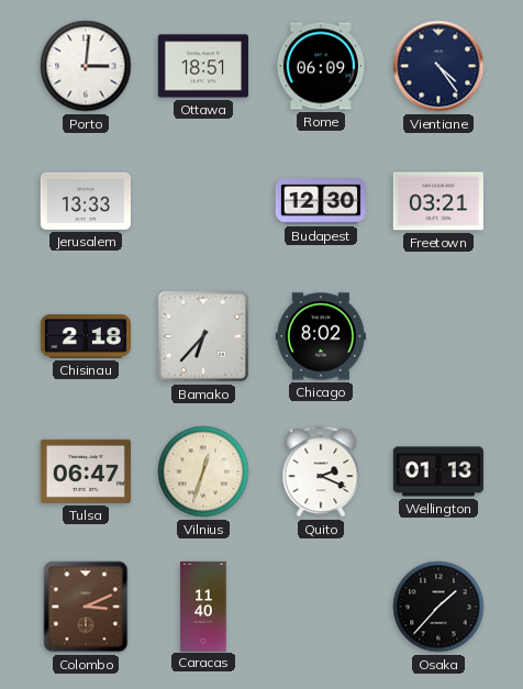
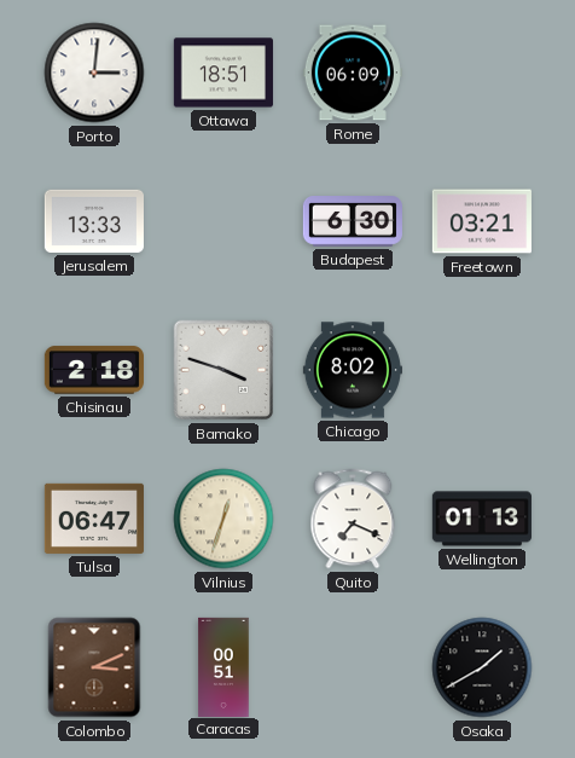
Vientiane: 4:24 -> none (438, 66)
Budapest: 12:30 -> 6:30 (353, 221)
Bamako: 6:37 -> 3:48 (223, 370)
Quito: 2:19 -> 7:19 (353, 519)
Caracas: 11:40 -> 00:51 (223, 666)
Osaka: 1:37 -> 1:40 (482, 667)
